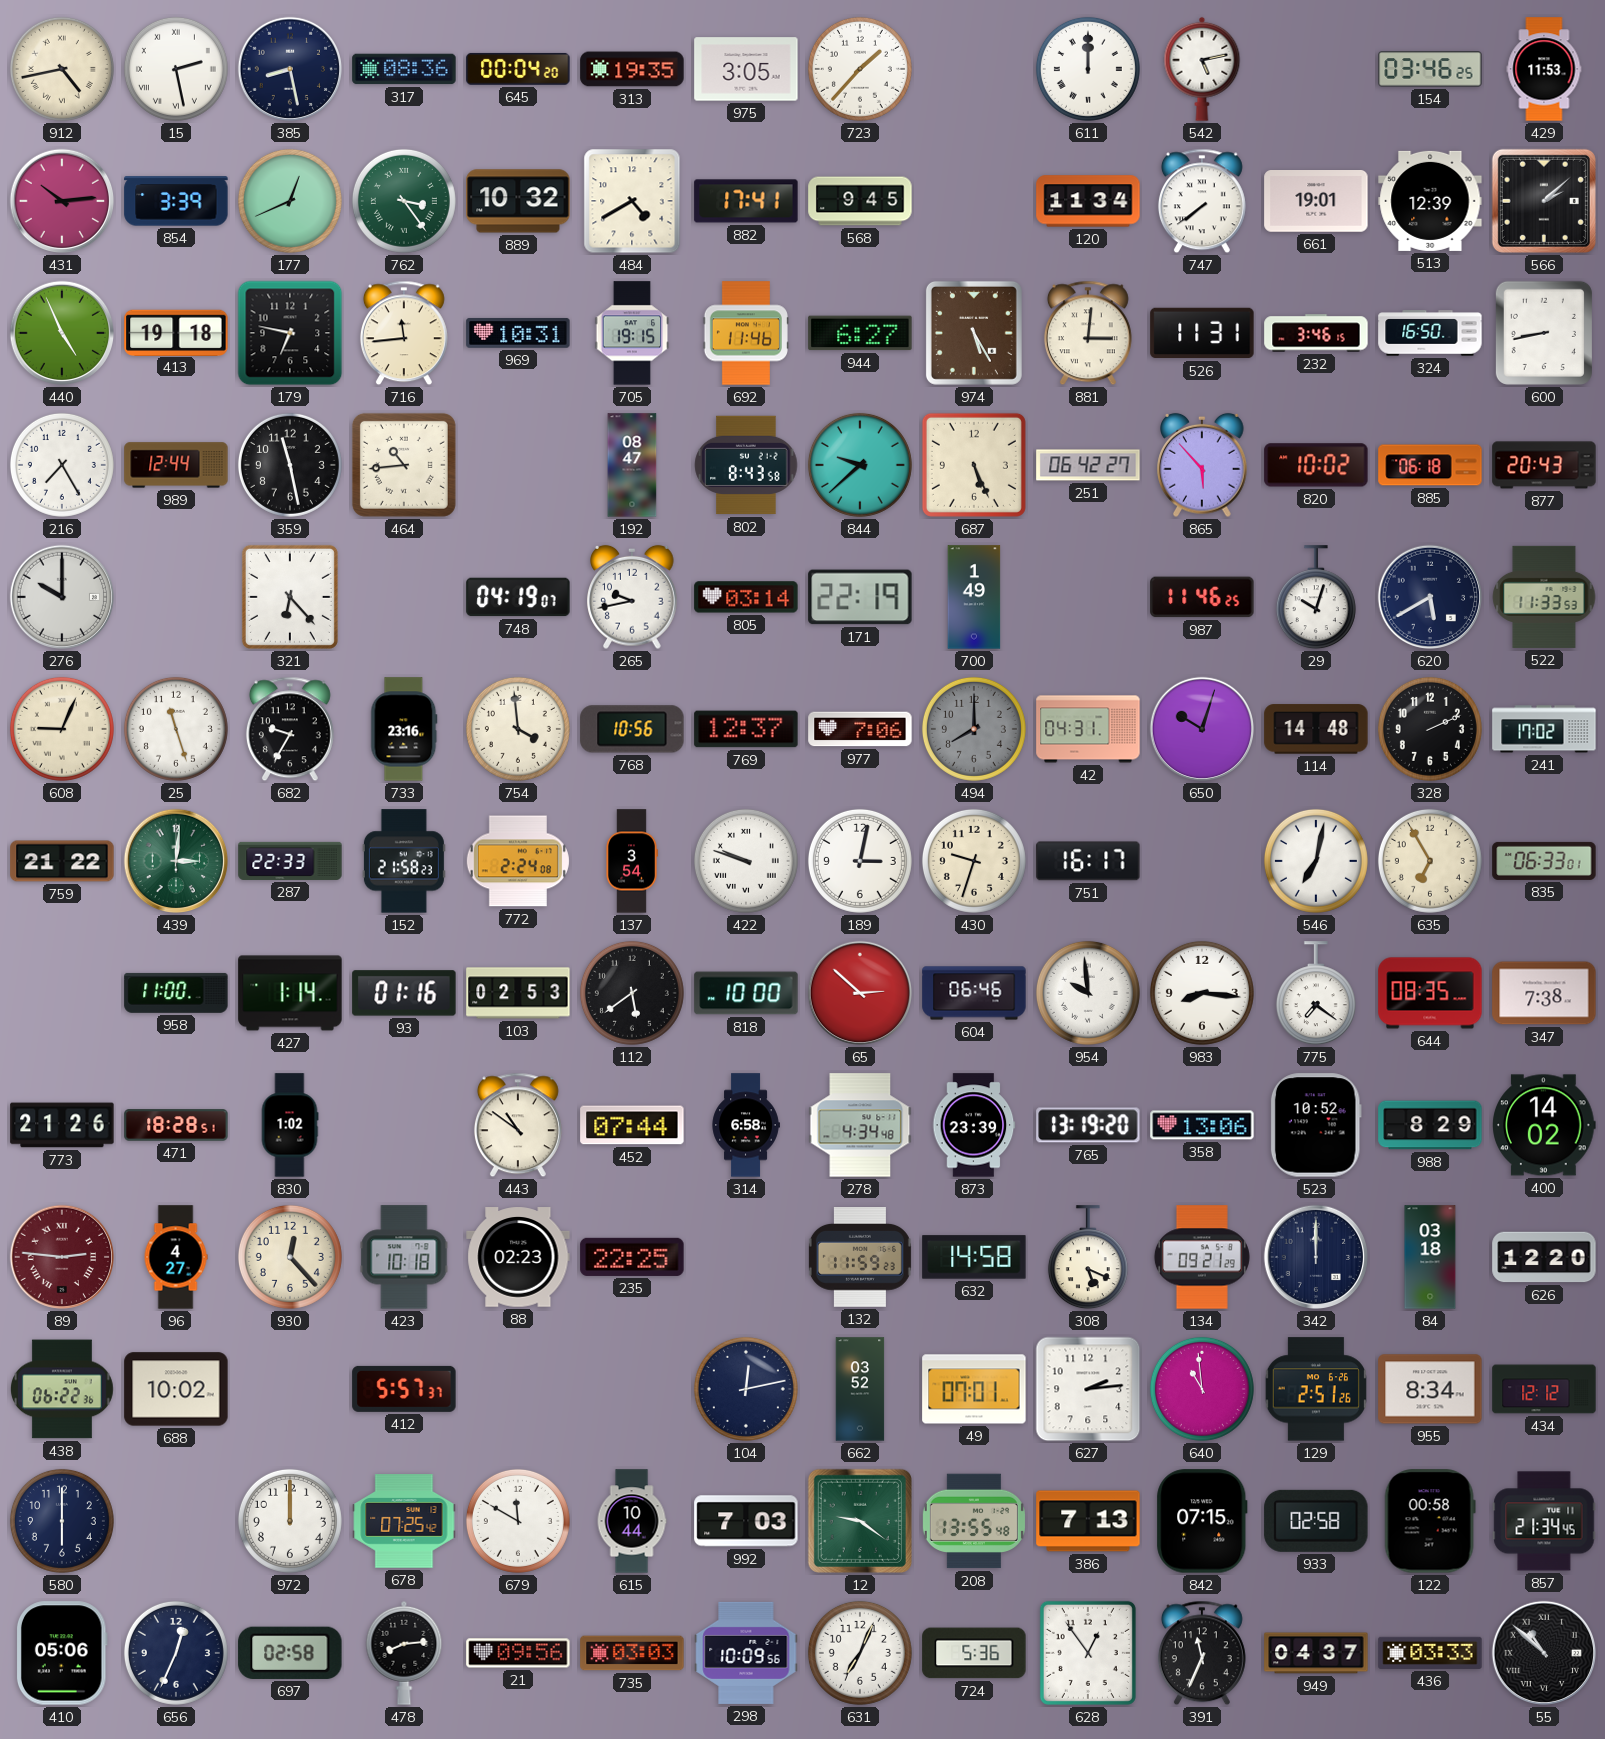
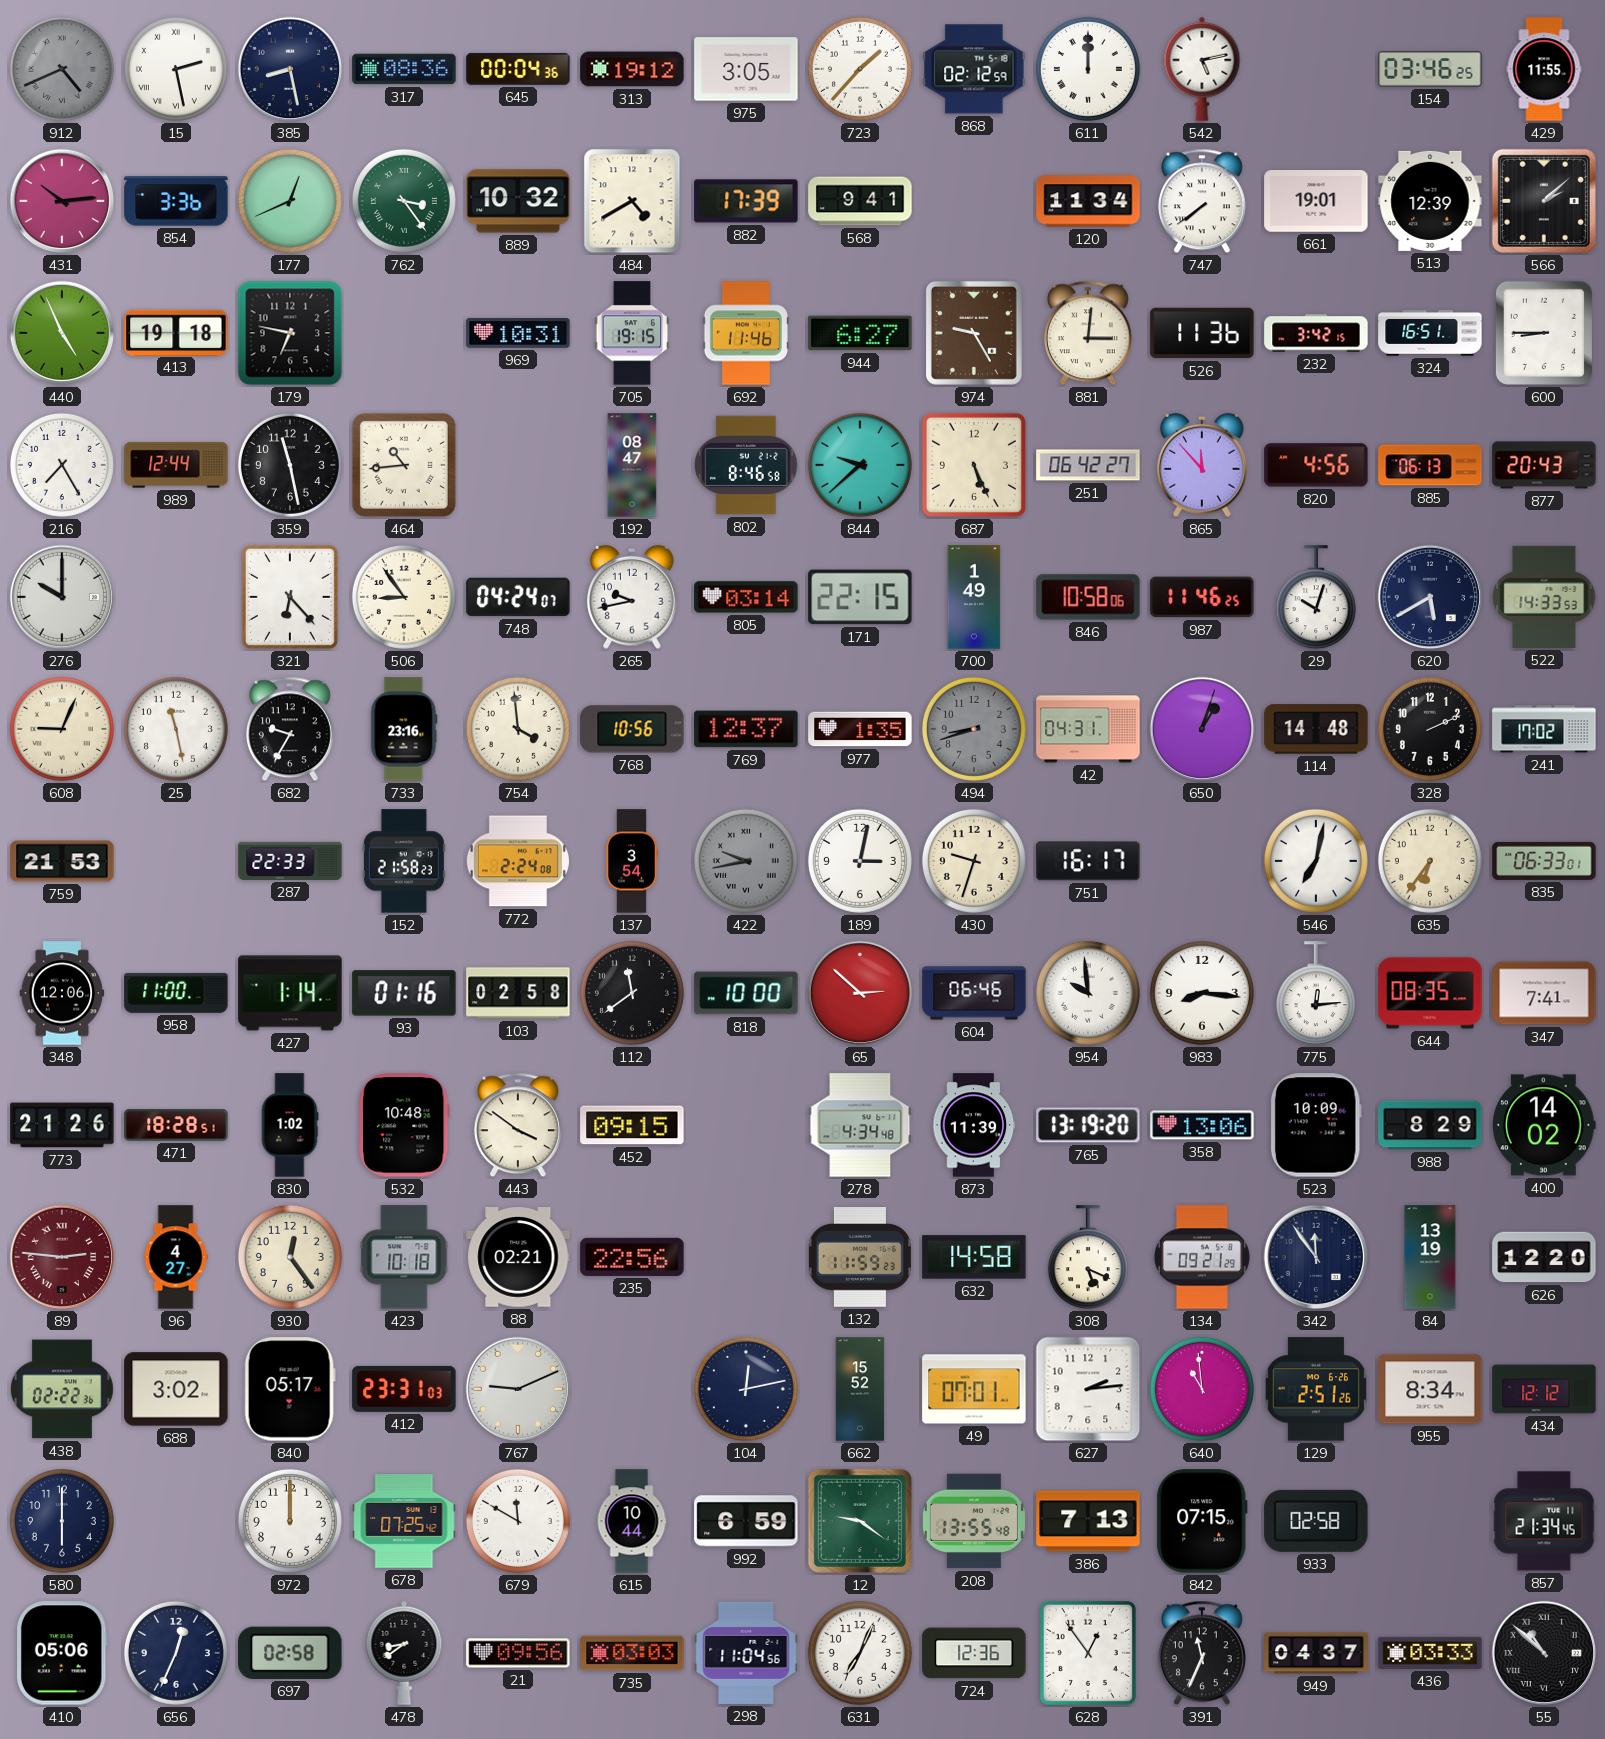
912: 4:43 -> 4:41 (62, 69)
912 dial: cream -> grey (62, 69)
645: 00:04:20 -> 00:04:36 (518, 69)
313: 19:35 -> 19:12 (632, 69)
868: none -> 02:12 (974, 69)
429: 11:53 -> 11:55 (1544, 69)
854: 3:39 -> 3:36 (176, 201)
882: 17:41 -> 17:39 (746, 201)
568: 9:45 -> 9:41 (860, 201)
716: 11:44 -> none (404, 333)
974: 5:25 -> 9:25 (974, 333)
526: 11:31 -> 11:36 (1202, 333)
232: 3:46 -> 3:42 (1316, 333)
324: 16:50 -> 16:51 (1430, 333)
600: 8:43 -> 8:45 (1544, 333)
802: 8:43 -> 8:46 (746, 465)
865: 5:53 -> 11:53 (1202, 465)
820: 10:02 -> 4:56 (1316, 465)
885: 06:18 -> 06:13 (1430, 465)
506: none -> 8:54 (404, 597)
748: 04:19 -> 04:24 (518, 597)
171: 22:19 -> 22:15 (860, 597)
846: none -> 10:58 (1088, 597)
522: 11:33 -> 14:33 (1544, 597)
25: 11:27 -> 11:28 (176, 729)
977: 7:06 -> 1:35 (860, 729)
494: 8:00 -> 8:42 (974, 729)
650: 10:03 -> 1:03 (1202, 729)
759: 21:22 -> 21:53 (62, 861)
439: 3:01 -> none (176, 861)
422: 9:48 -> 9:43 (746, 861)
422 dial: white -> grey (746, 861)
635: 6:55 -> 6:36 (1430, 861)
348: none -> 12:06 (62, 993)
103: 02:53 -> 02:58 (518, 993)
112: 5:39 -> 11:39 (632, 993)
775: 7:21 -> 12:14 (1316, 994)
347: 7:38 -> 7:41 (1544, 993)
532: none -> 10:48 (404, 1125)
443: 10:51 -> 3:51 (518, 1125)
452: 07:44 -> 09:15 (632, 1125)
314: 6:58 -> none (746, 1125)
873: 23:39 -> 11:39 (974, 1125)
523: 10:52 -> 10:09 (1316, 1125)
930: 12:23 -> 12:24 (290, 1257)
88: 02:23 -> 02:21 (518, 1257)
235: 22:25 -> 22:56 (632, 1257)
342: 12:00 -> 11:54 (1316, 1257)
84: 03:18 -> 13:19 (1430, 1257)
438: 06:22 -> 02:22 (62, 1389)
688: 10:02 -> 3:02 (176, 1389)
840: none -> 05:17 (290, 1389)
412: 5:57 -> 23:31 (404, 1389)
767: none -> 9:11 (518, 1389)
662: 03:52 -> 15:52 (860, 1389)
992: 7:03 -> 6:59 (746, 1521)
122: 00:58 -> none (1430, 1521)
478: 8:14 -> 8:39 (404, 1653)
298: 10:09 -> 11:04 (746, 1653)
724: 5:36 -> 12:36 (974, 1653)
